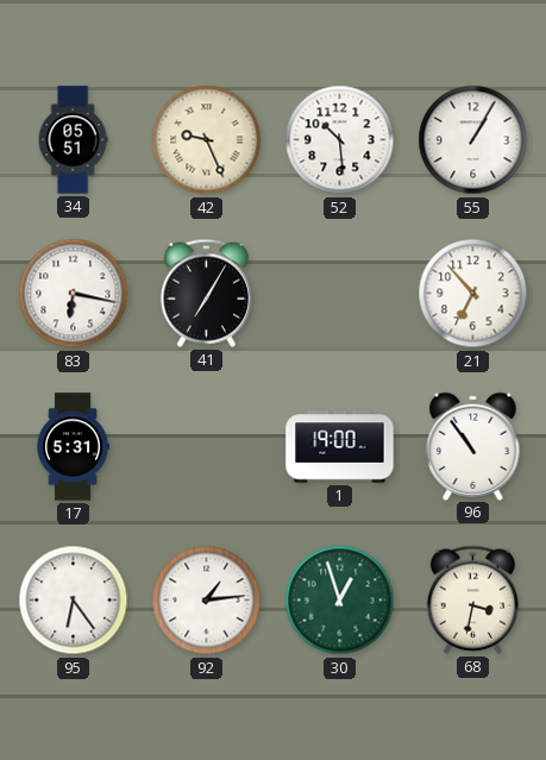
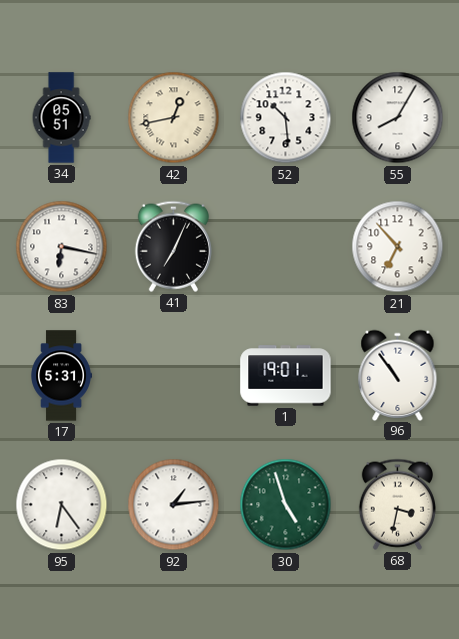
42: 9:26 -> 12:43 (174, 118)
55: 1:05 -> 8:05 (398, 118)
41: 7:05 -> 7:04 (173, 246)
1: 19:00 -> 19:01 (286, 376)
30: 12:57 -> 4:57 (286, 505)
